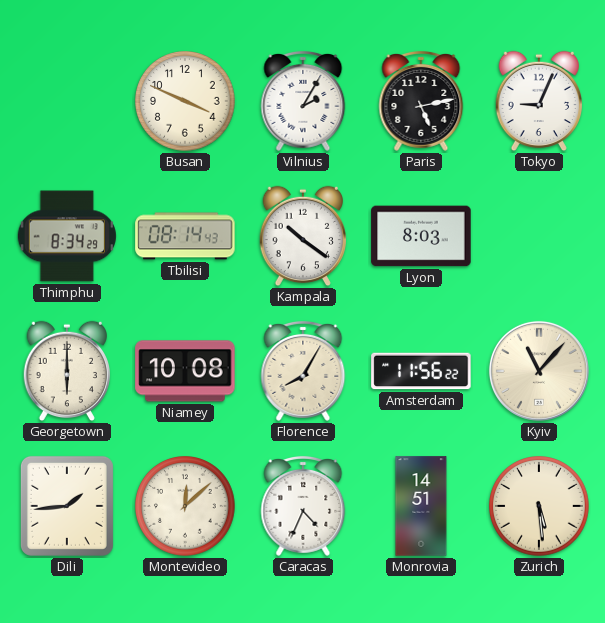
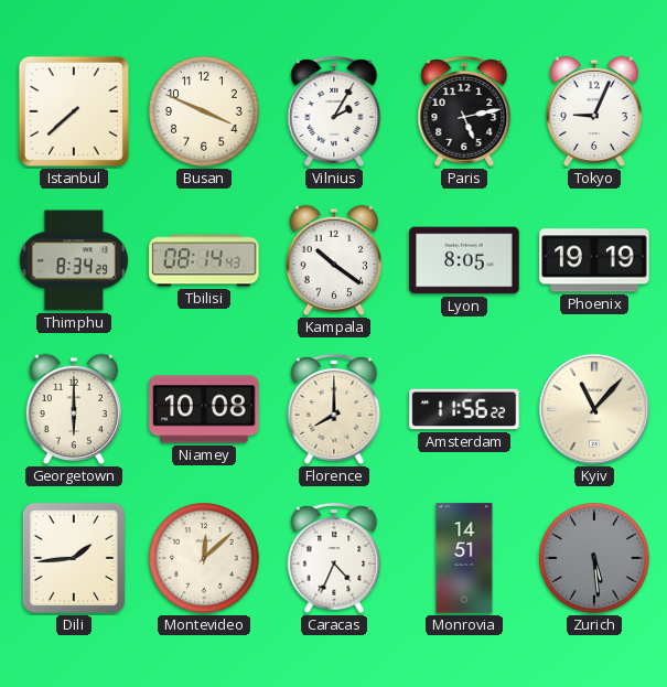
Istanbul: none -> 7:38 (74, 111)
Lyon: 8:03 -> 8:05 (464, 260)
Phoenix: none -> 19:19 (594, 260)
Florence: 8:05 -> 8:00 (334, 409)
Zurich dial: cream -> grey (595, 559)
